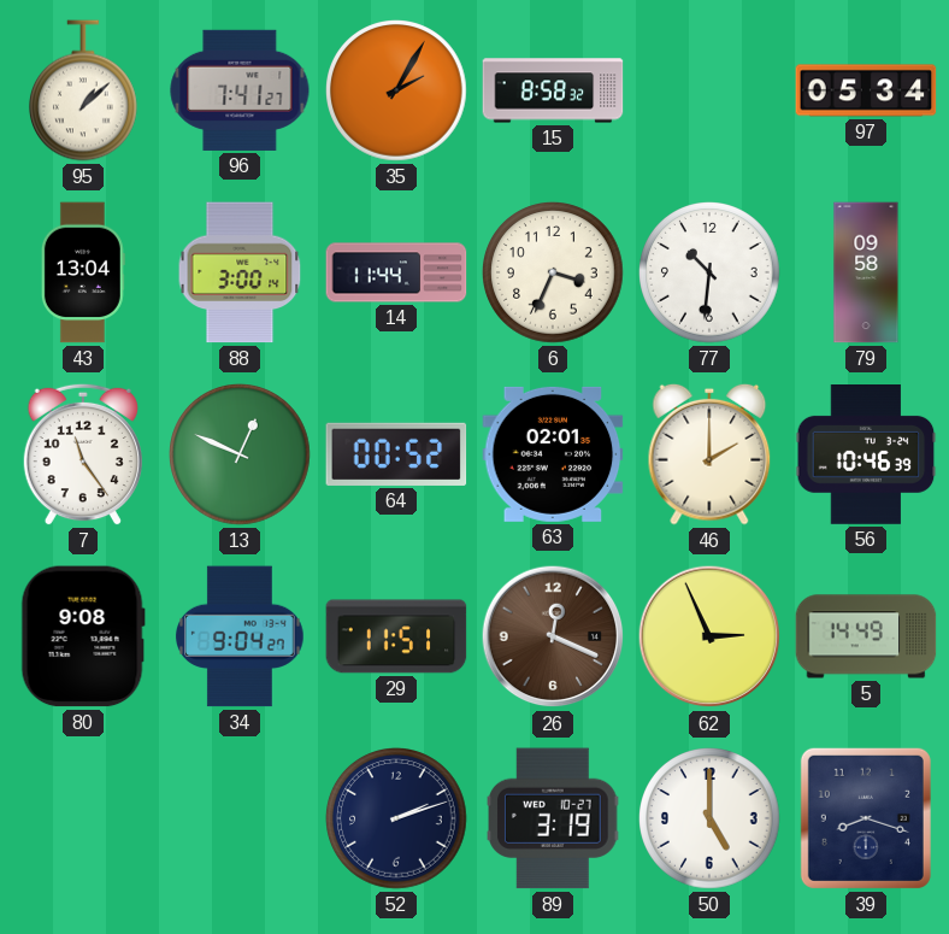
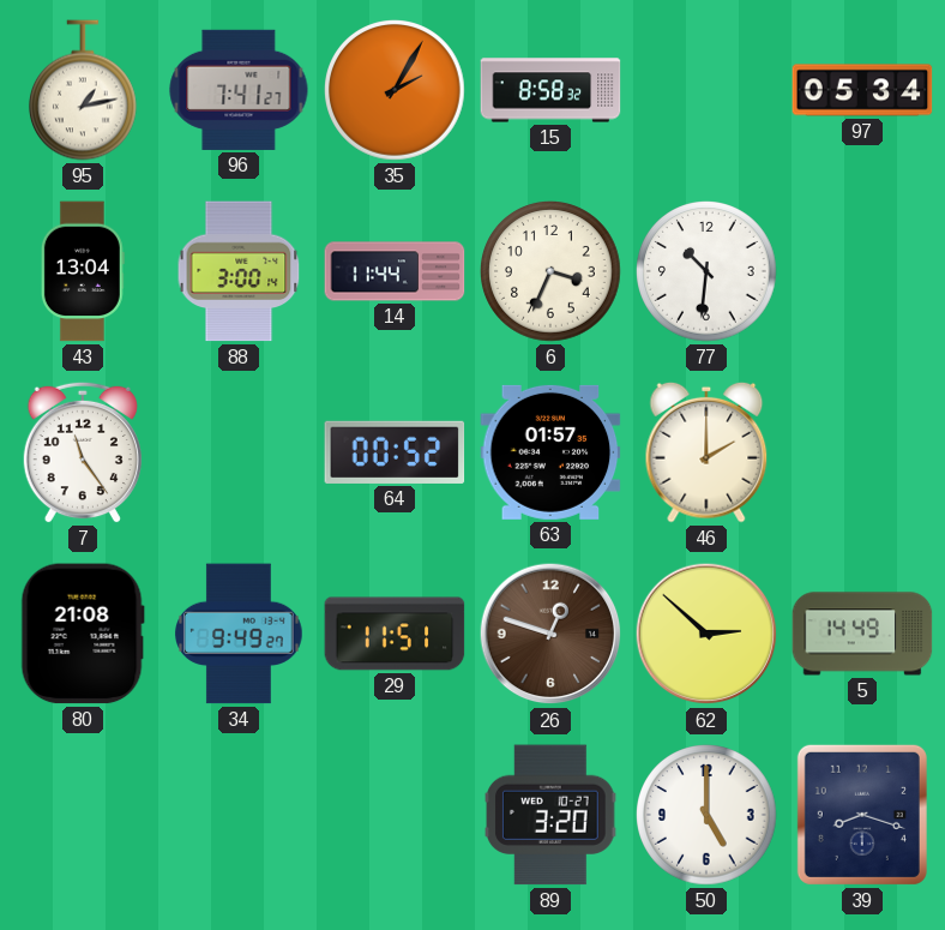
95: 1:08 -> 1:13 (83, 90)
79: 09:58 -> none (866, 272)
13: 12:49 -> none (241, 456)
63: 02:01 -> 01:57 (550, 452)
56: 10:46 -> none (866, 456)
80: 9:08 -> 21:08 (83, 634)
34: 9:04 -> 9:49 (240, 634)
26: 12:19 -> 12:48 (550, 634)
62: 2:56 -> 2:52 (706, 634)
52: 2:12 -> none (397, 820)
89: 3:19 -> 3:20 (550, 815)
